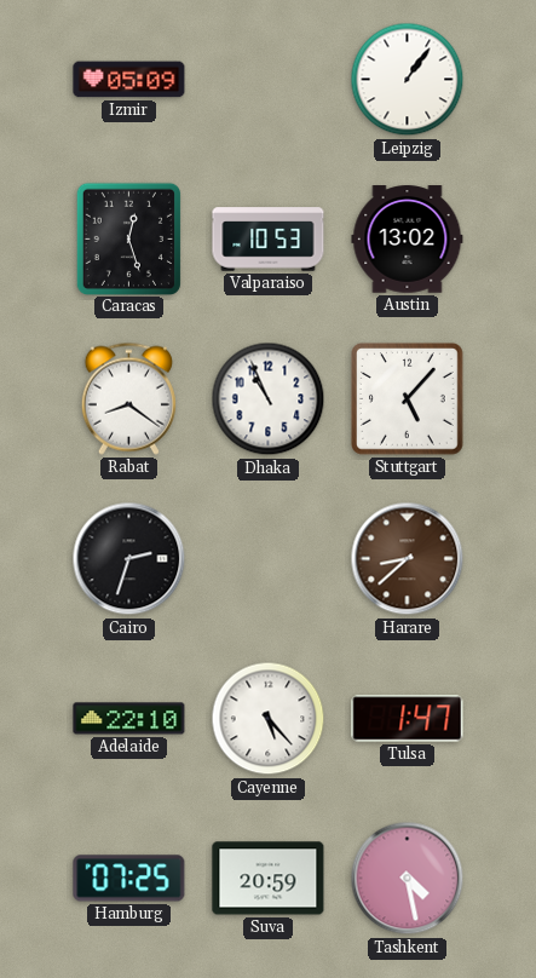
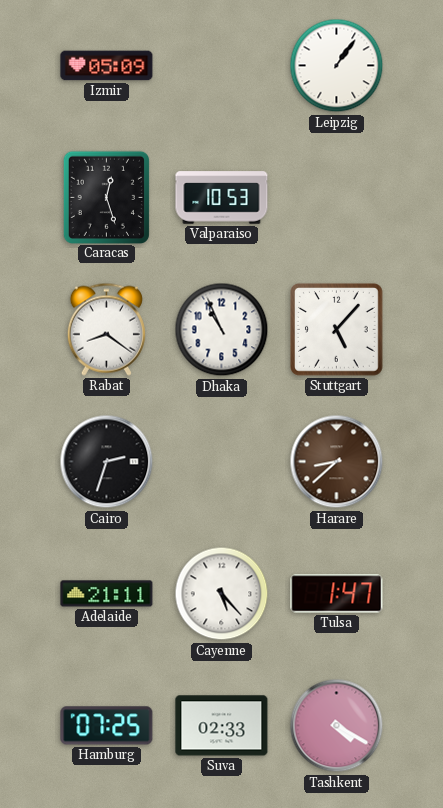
Austin: 13:02 -> none (408, 240)
Adelaide: 22:10 -> 21:11 (107, 594)
Suva: 20:59 -> 02:33 (222, 726)
Tashkent: 4:28 -> 4:20 (337, 726)
